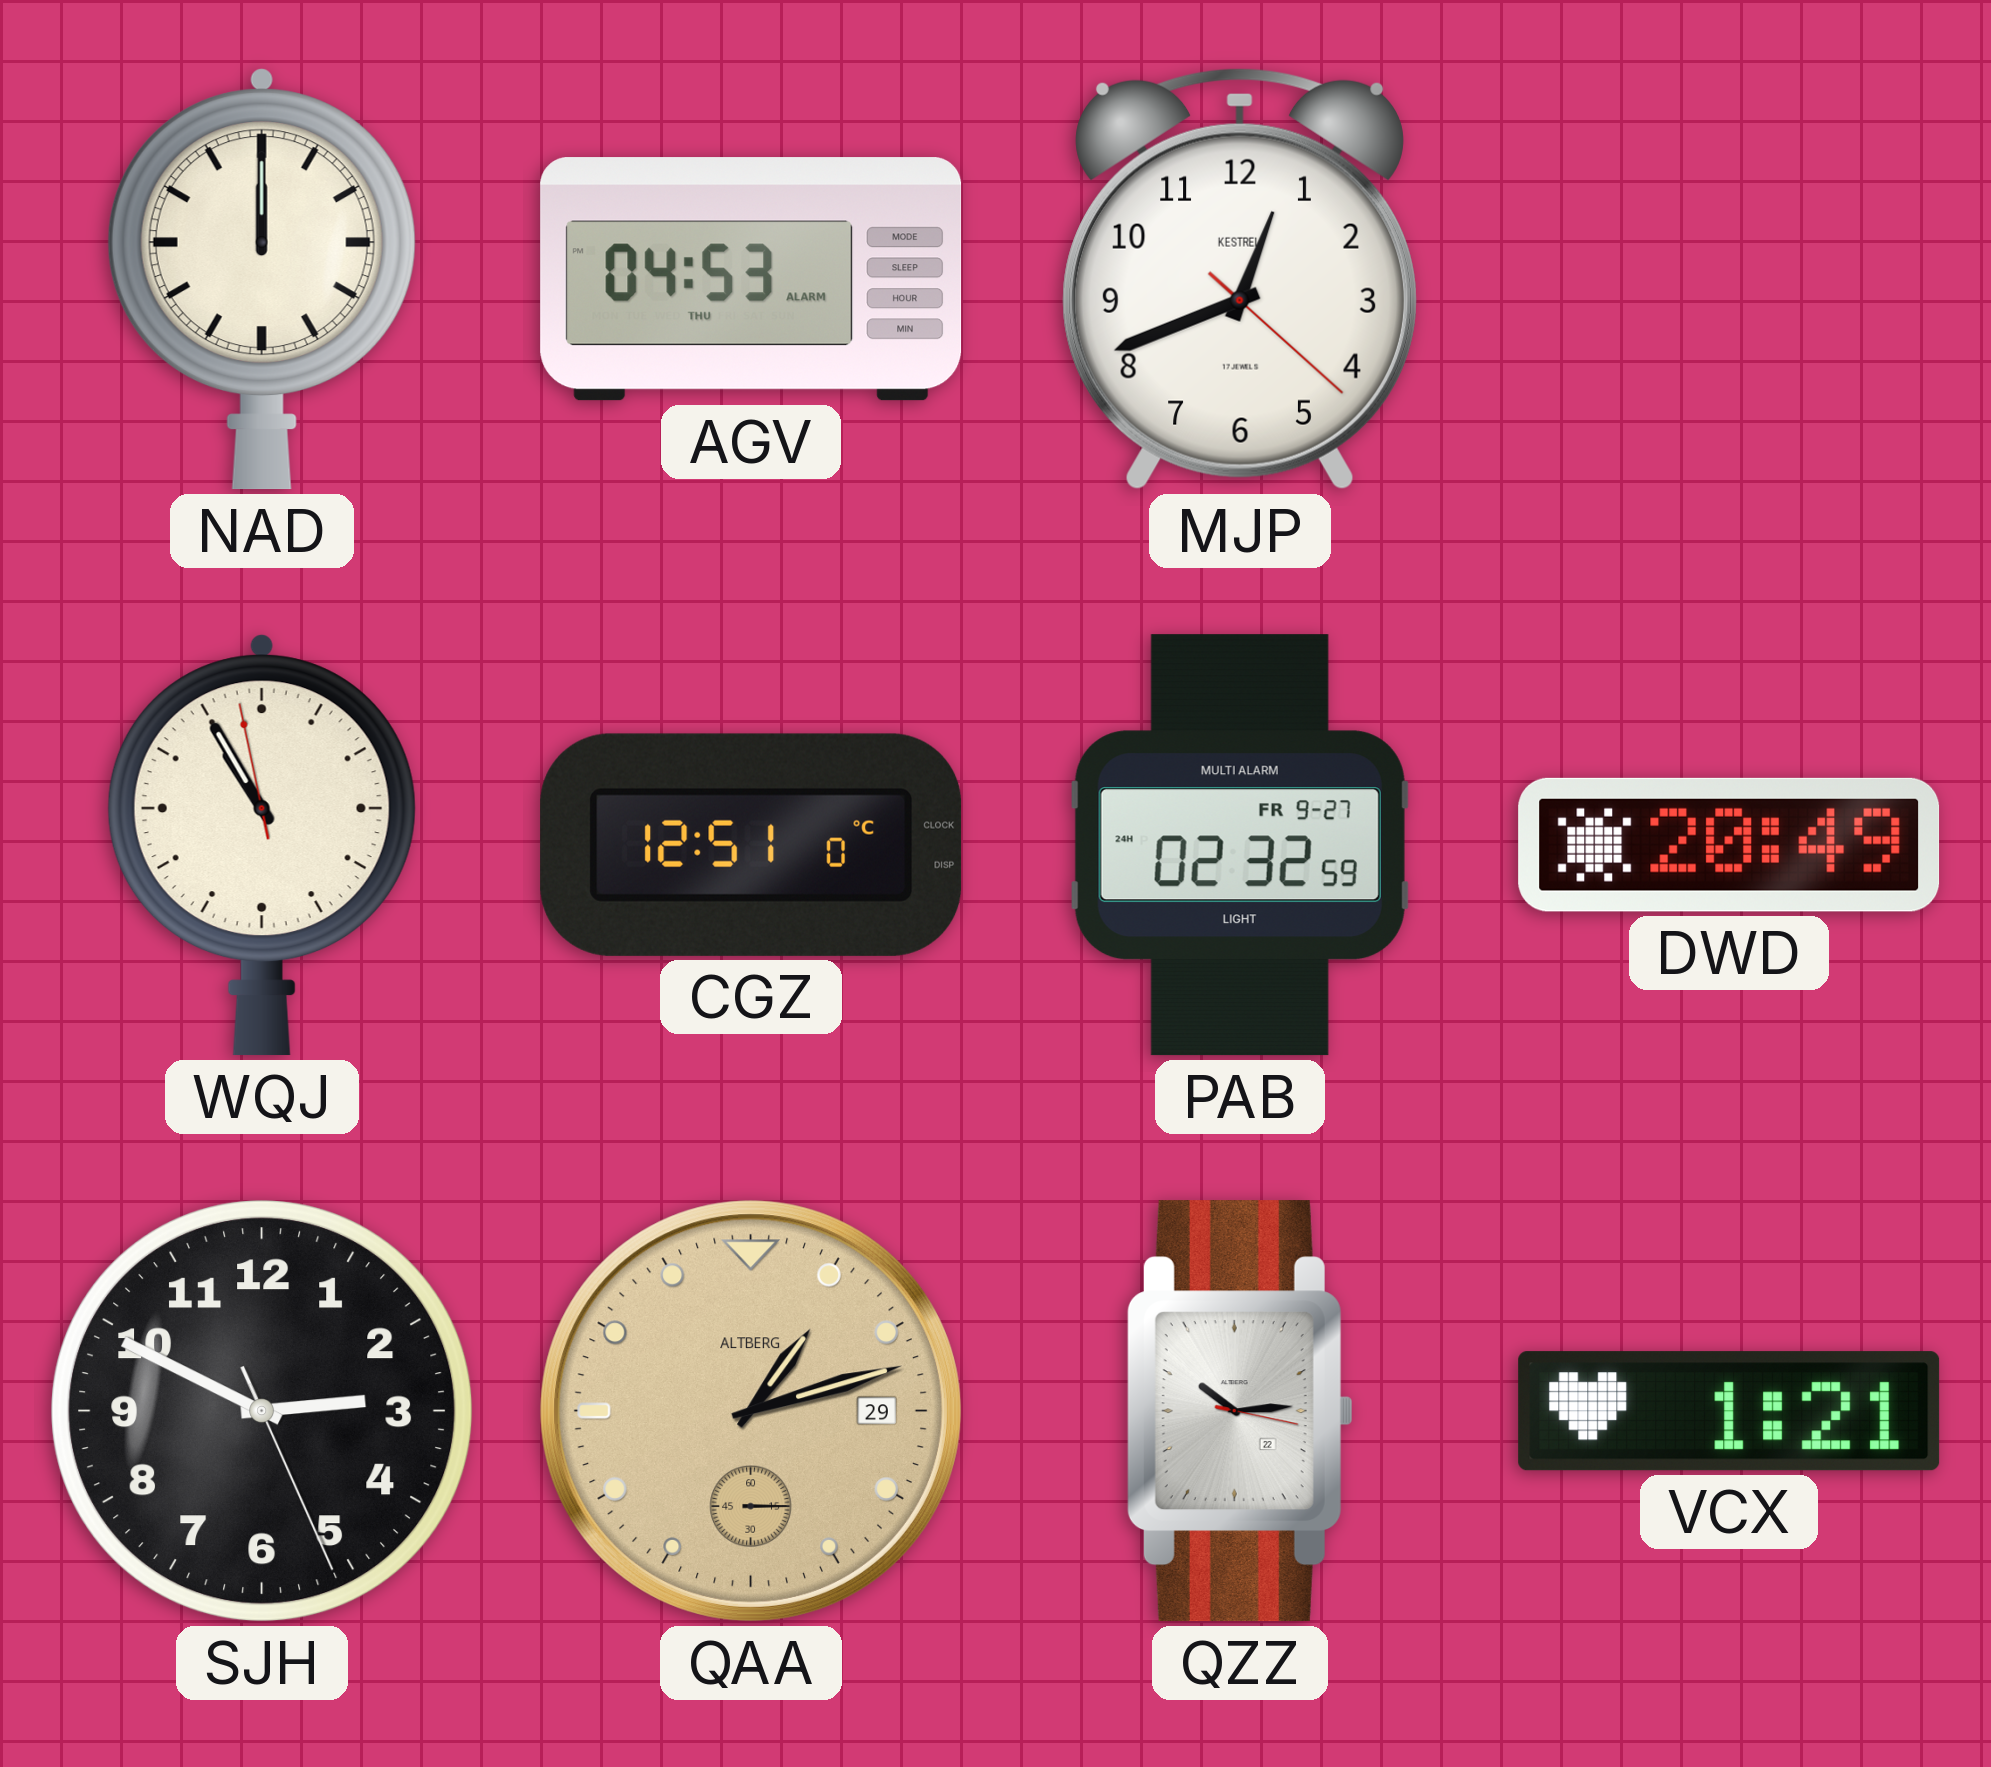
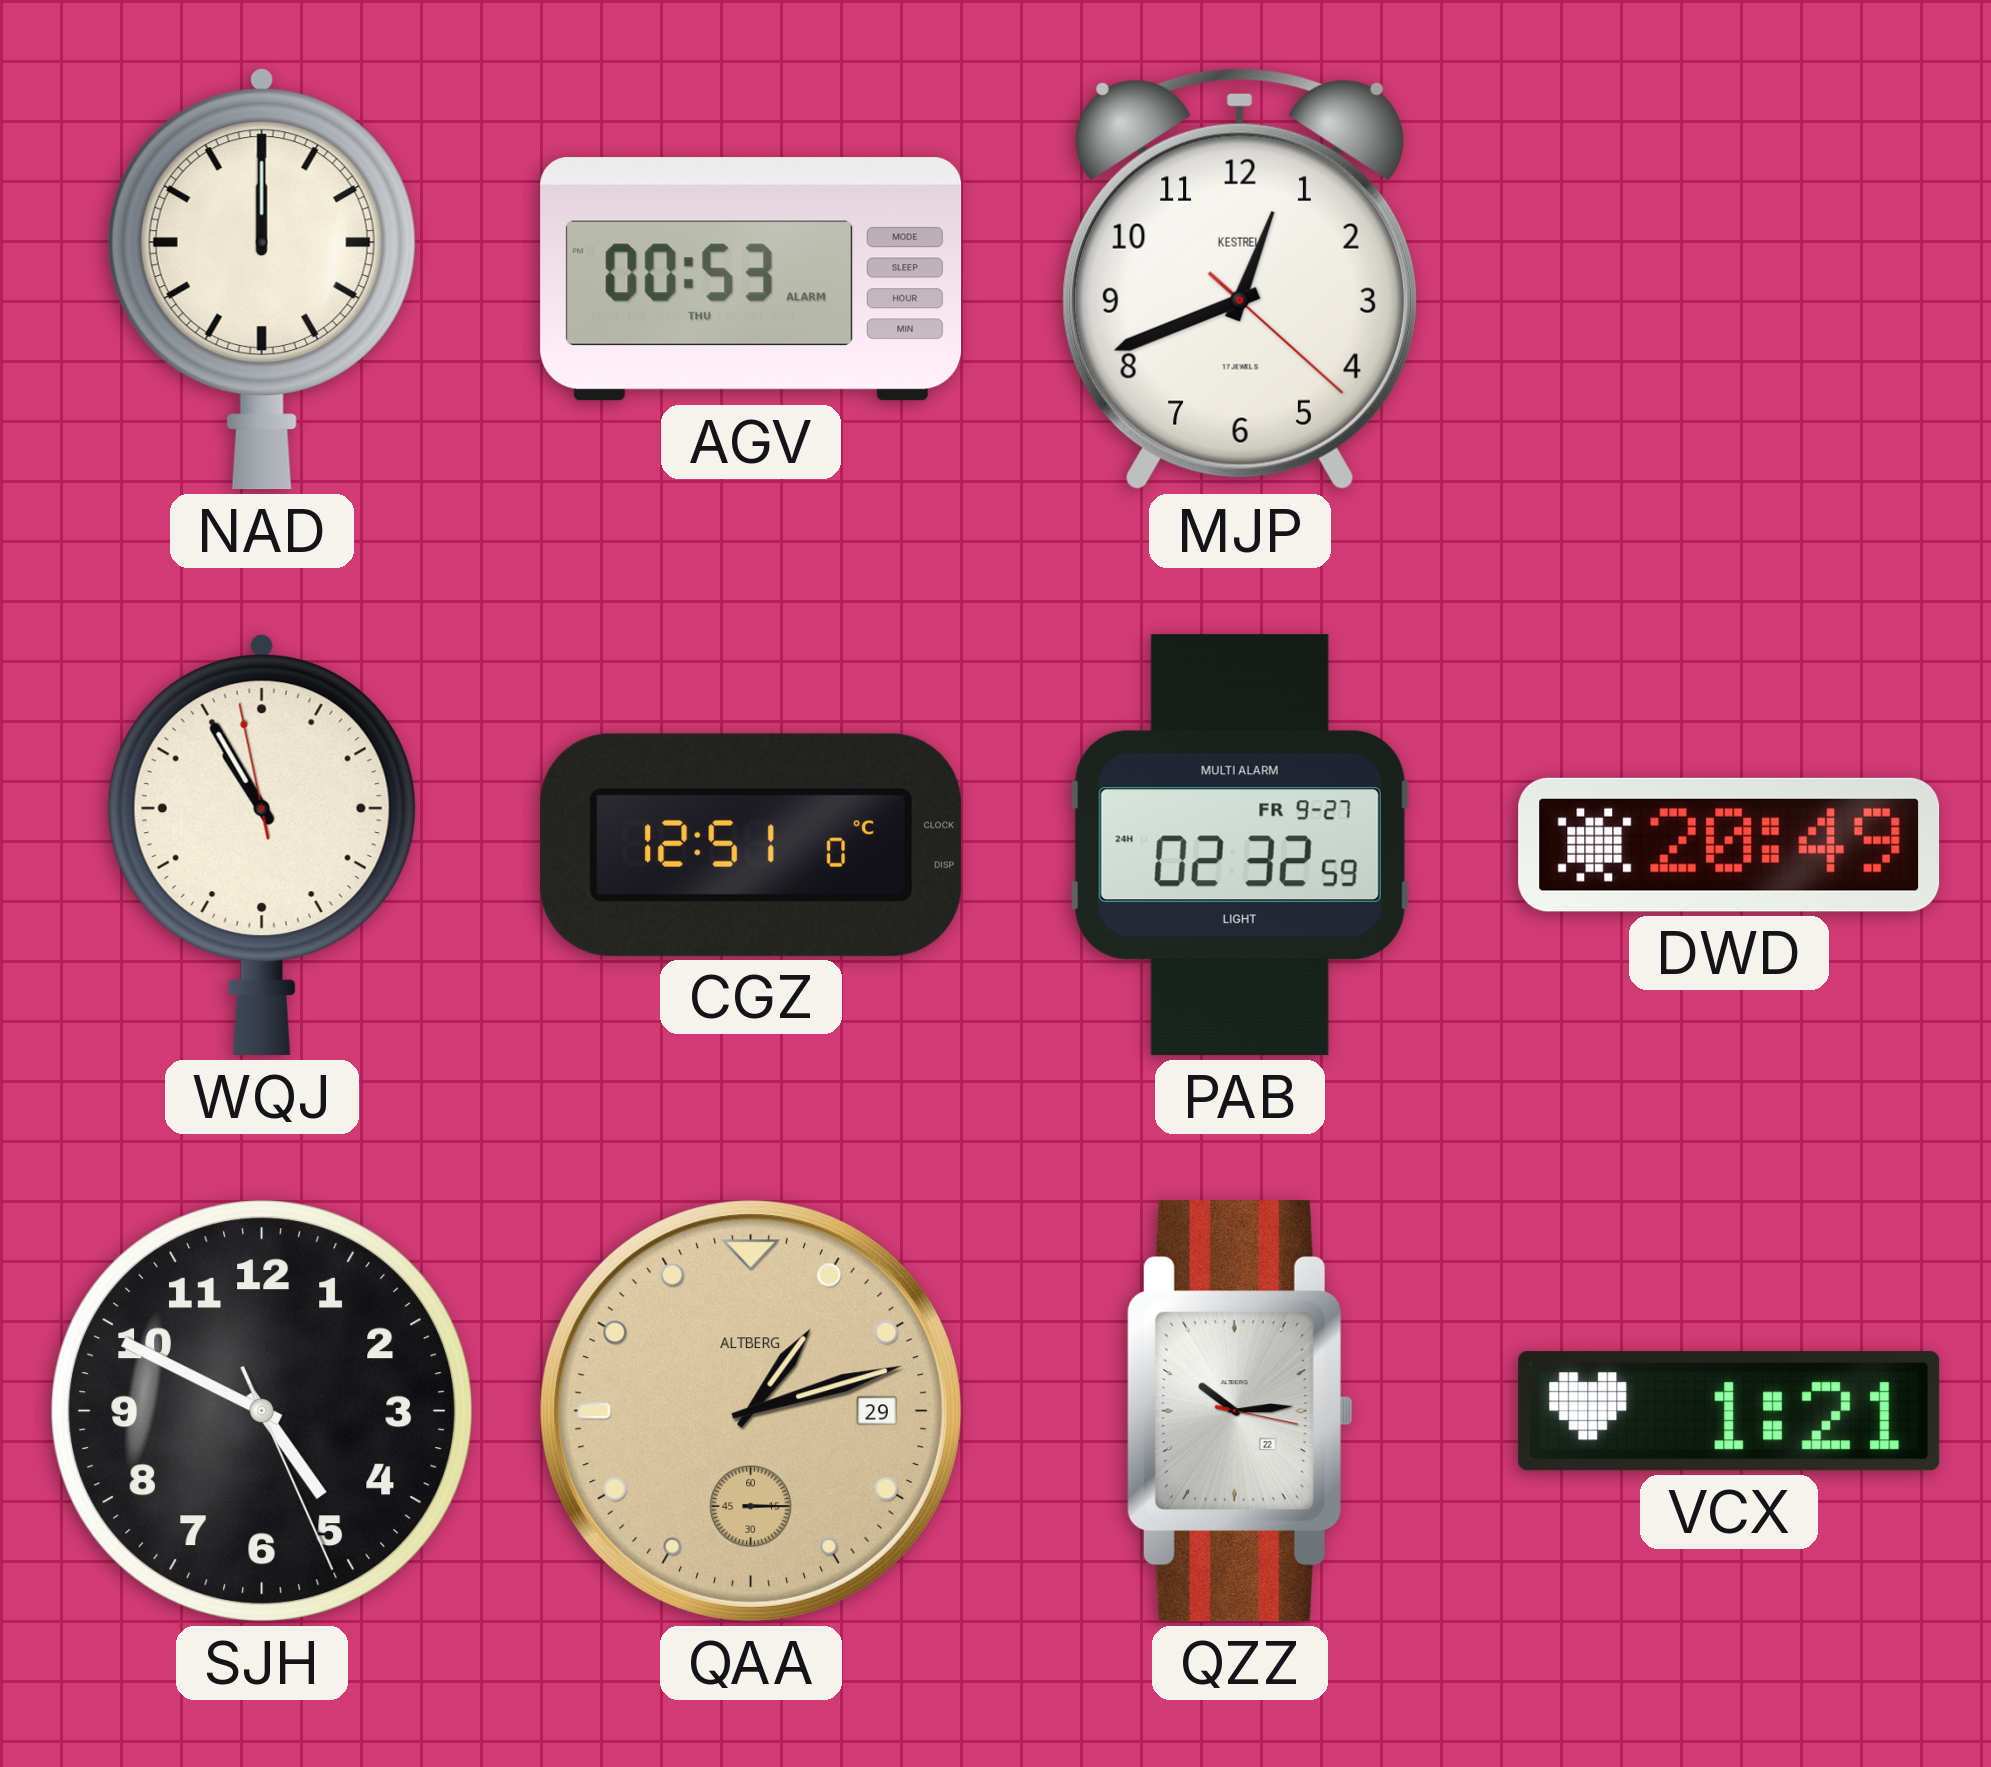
AGV: 04:53 -> 00:53 (751, 279)
SJH: 2:49 -> 4:49 (263, 1412)
